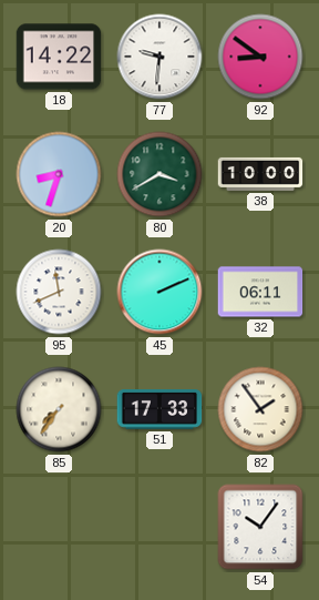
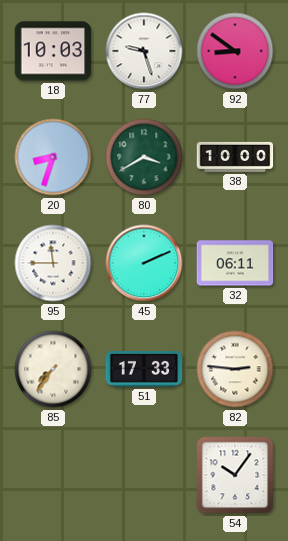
18: 14:22 -> 10:03 (53, 51)
77: 9:31 -> 9:27 (144, 51)
95: 11:41 -> 11:45 (53, 263)
82: 1:54 -> 2:46 (235, 369)
